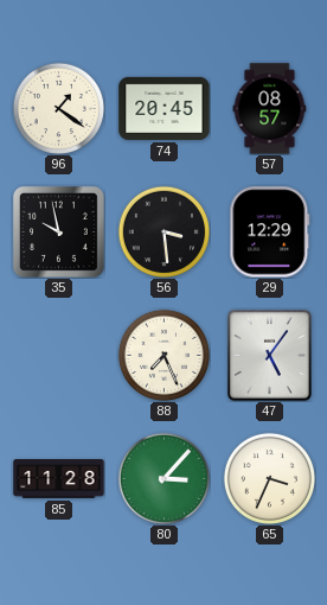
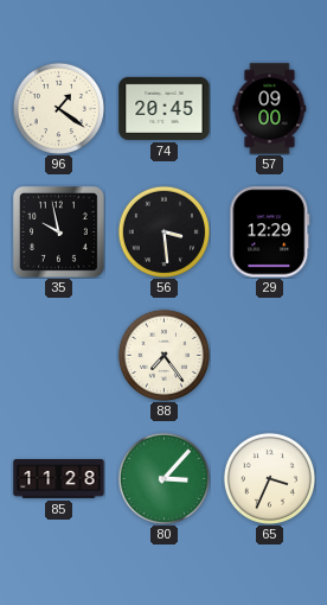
57: 08:57 -> 09:00 (270, 109)
88: 7:26 -> 7:24 (163, 355)
47: 5:06 -> none (269, 355)
